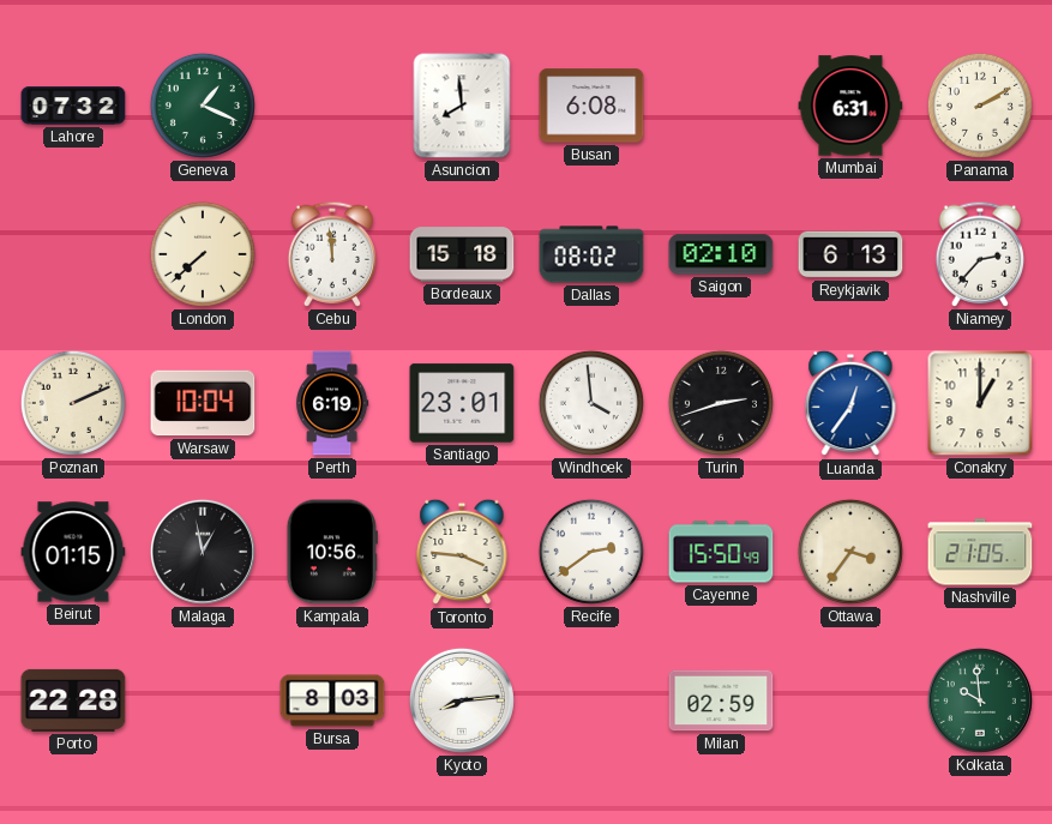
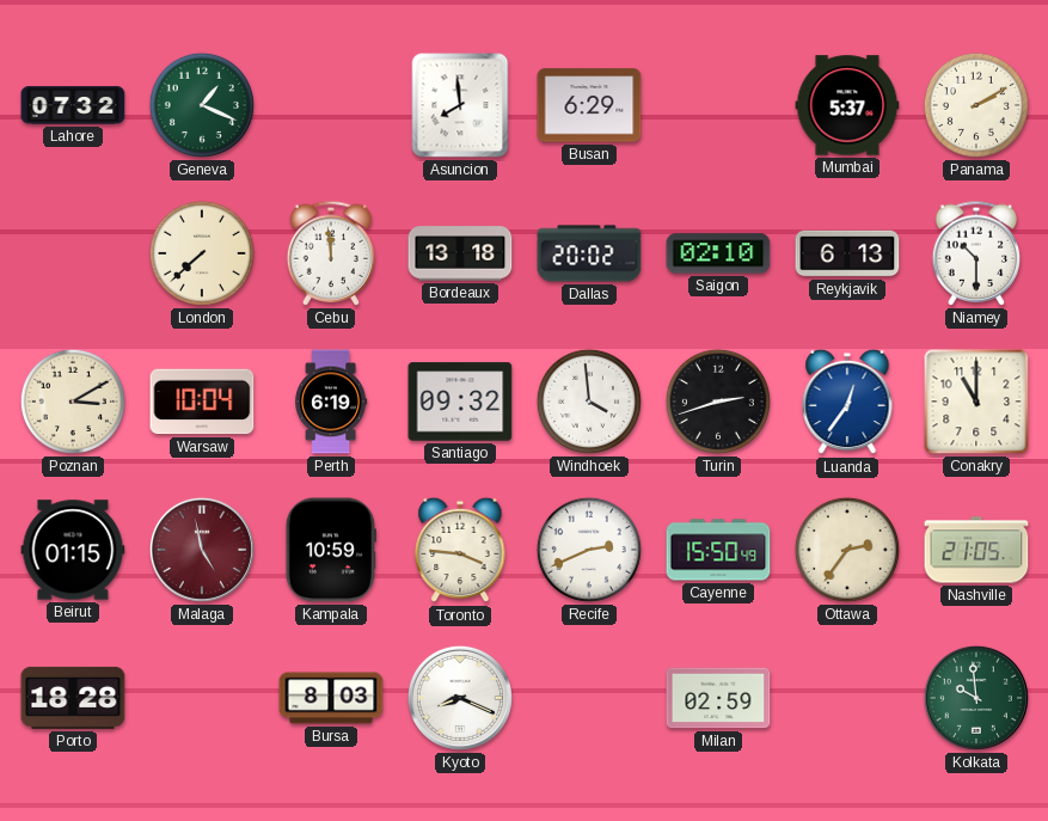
Busan: 6:08 -> 6:29 (589, 105)
Mumbai: 6:31 -> 5:37 (847, 105)
Bordeaux: 15:18 -> 13:18 (460, 253)
Dallas: 08:02 -> 20:02 (589, 253)
Niamey: 2:37 -> 10:30 (976, 253)
Poznan: 2:11 -> 3:10 (73, 402)
Santiago: 23:01 -> 09:32 (460, 402)
Conakry: 1:00 -> 11:00 (976, 402)
Malaga: 12:58 -> 4:58 (202, 550)
Malaga dial: black -> burgundy (202, 550)
Kampala: 10:56 -> 10:59 (331, 550)
Recife: 2:39 -> 2:41 (589, 550)
Ottawa: 3:36 -> 2:36 (847, 550)
Porto: 22:28 -> 18:28 (73, 698)
Kyoto: 8:14 -> 8:19 (460, 698)
